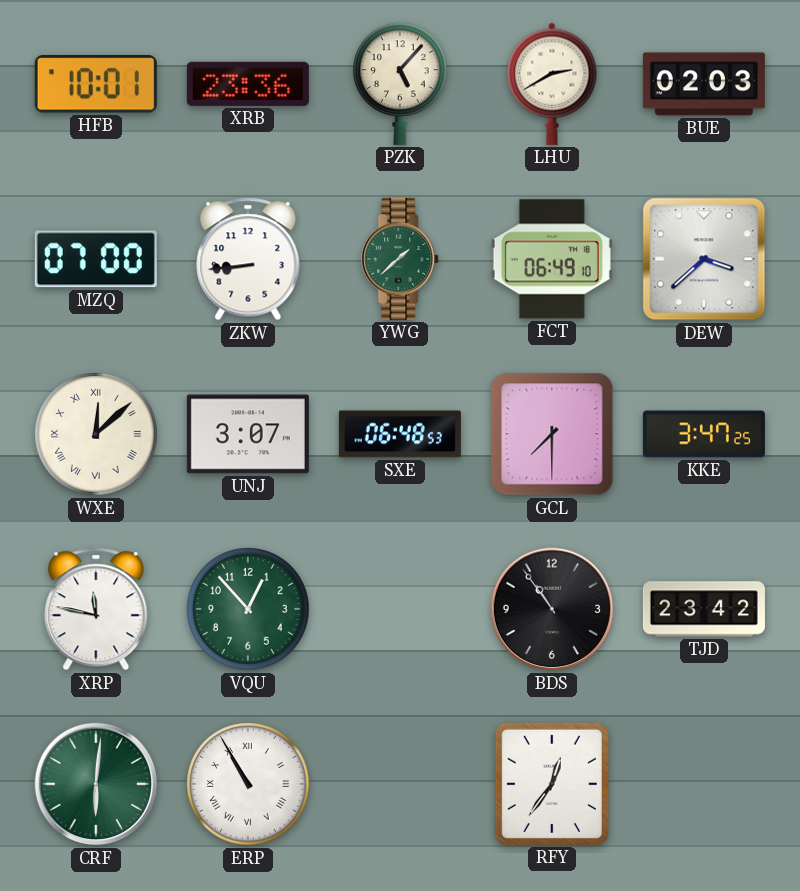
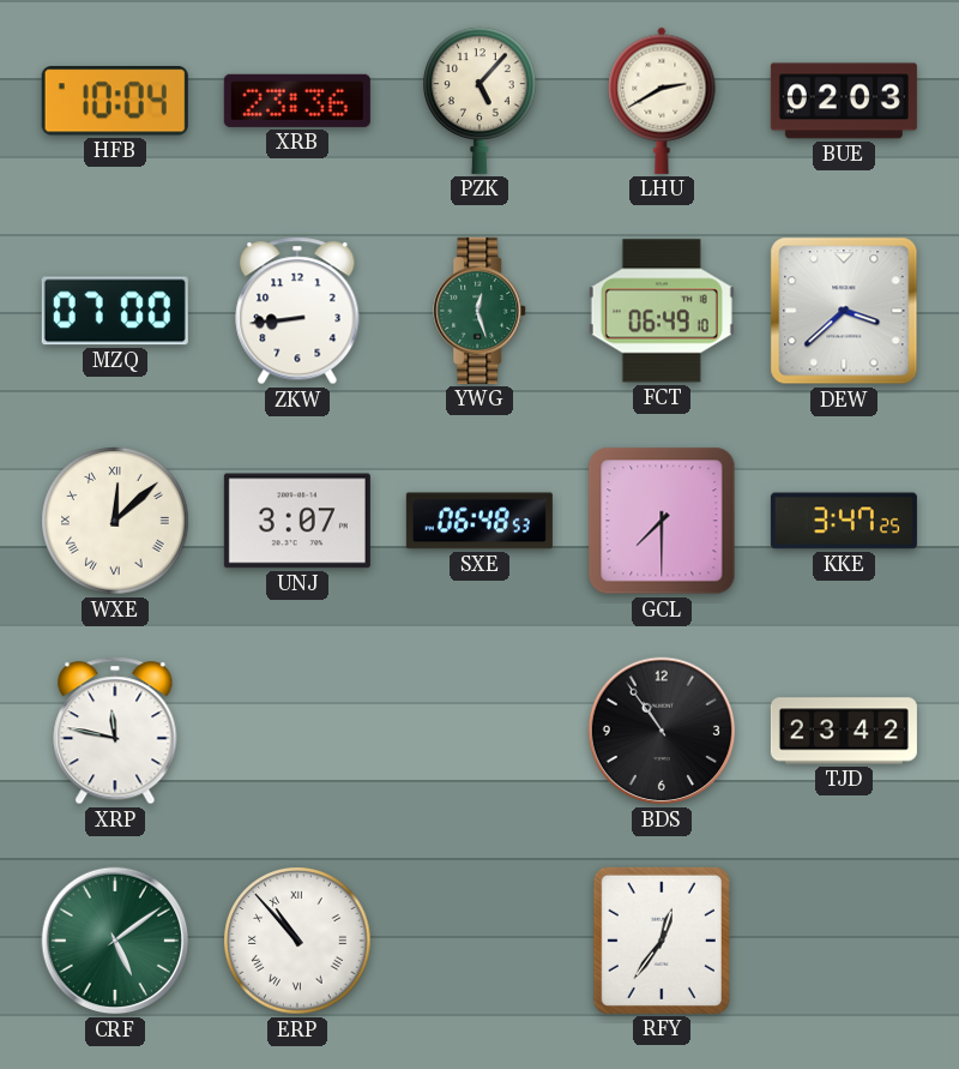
HFB: 10:01 -> 10:04 (115, 101)
YWG: 1:38 -> 12:27 (481, 311)
VQU: 12:53 -> none (248, 609)
CRF: 6:01 -> 5:09 (115, 941)
ERP: 10:55 -> 10:53 (297, 941)
